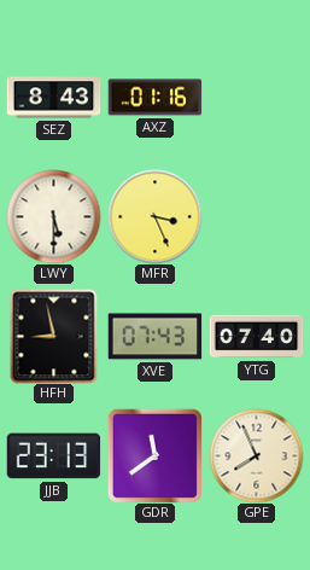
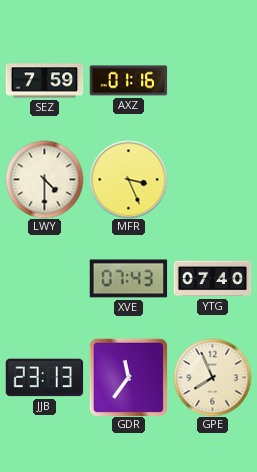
SEZ: 8:43 -> 7:59 (44, 81)
LWY: 5:30 -> 4:30 (44, 179)
HFH: 8:58 -> none (54, 336)
GDR: 11:39 -> 11:36 (128, 377)
